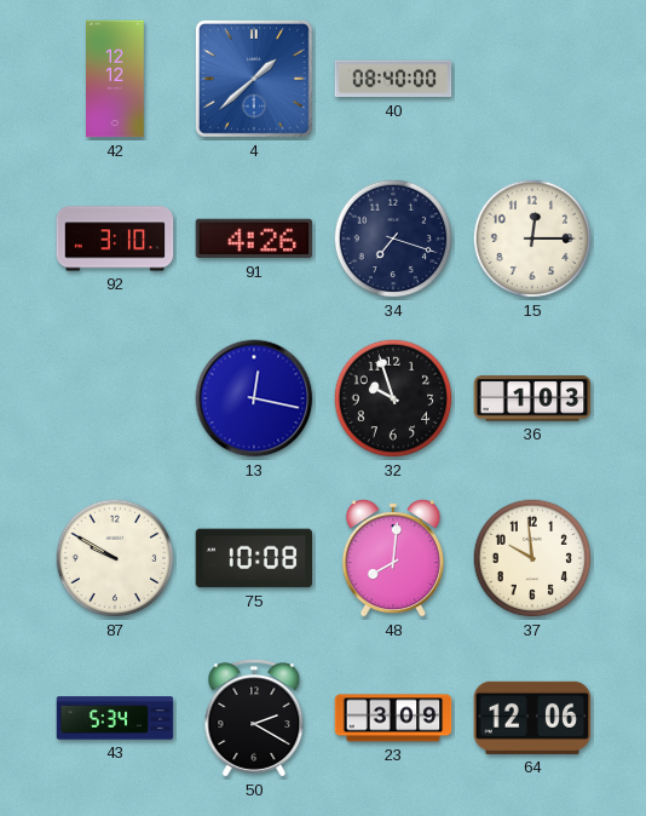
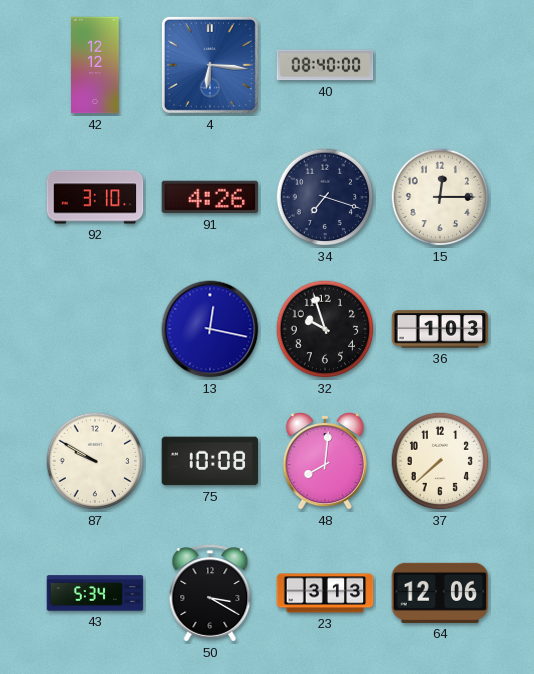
4: 1:38 -> 6:16 (210, 65)
37: 9:59 -> 7:38 (440, 461)
50: 2:20 -> 3:20 (210, 593)
23: 3:09 -> 3:13 (325, 593)
